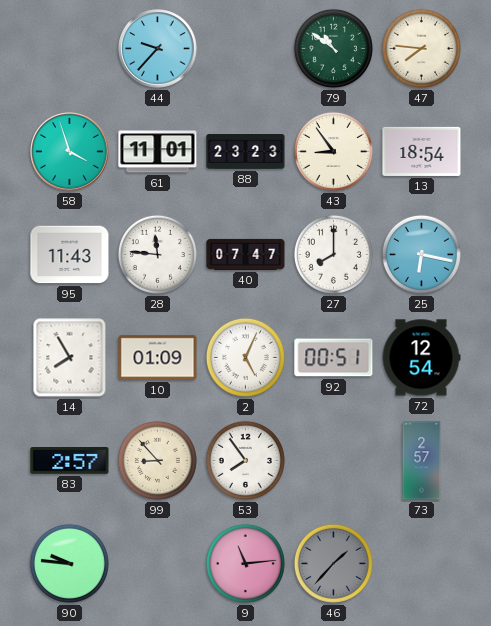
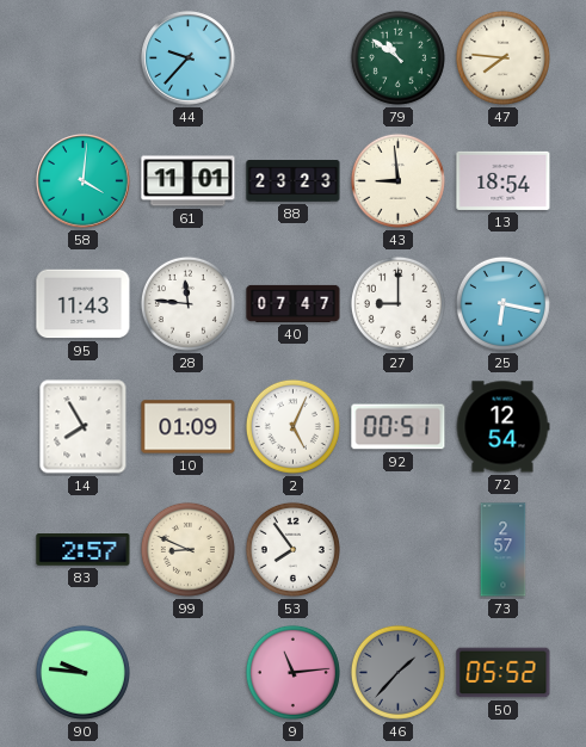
58: 3:57 -> 4:01 (84, 181)
43: 8:54 -> 8:59 (397, 180)
27: 8:00 -> 9:00 (397, 303)
99: 8:53 -> 8:49 (187, 549)
50: none -> 05:52 (504, 673)
